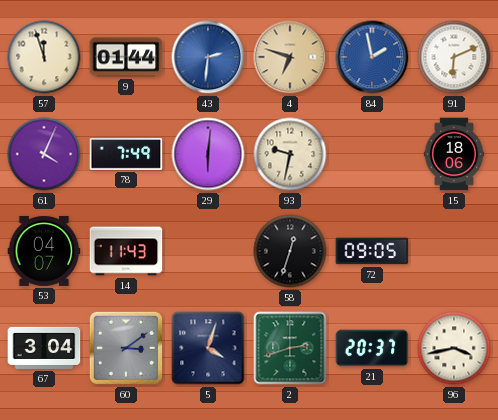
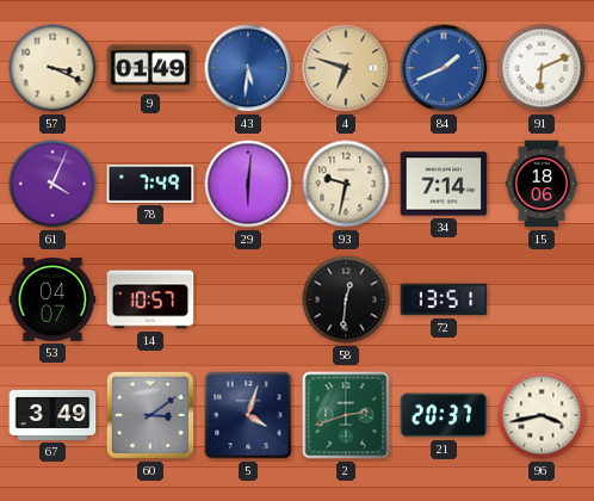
57: 11:57 -> 3:19 (52, 68)
9: 01:44 -> 01:49 (150, 68)
43: 2:31 -> 5:31 (248, 68)
84: 1:58 -> 1:41 (444, 68)
34: none -> 7:14 (444, 184)
14: 11:43 -> 10:57 (150, 299)
58: 12:33 -> 12:31 (346, 299)
72: 09:05 -> 13:51 (444, 299)
67: 3:04 -> 3:49 (52, 415)
